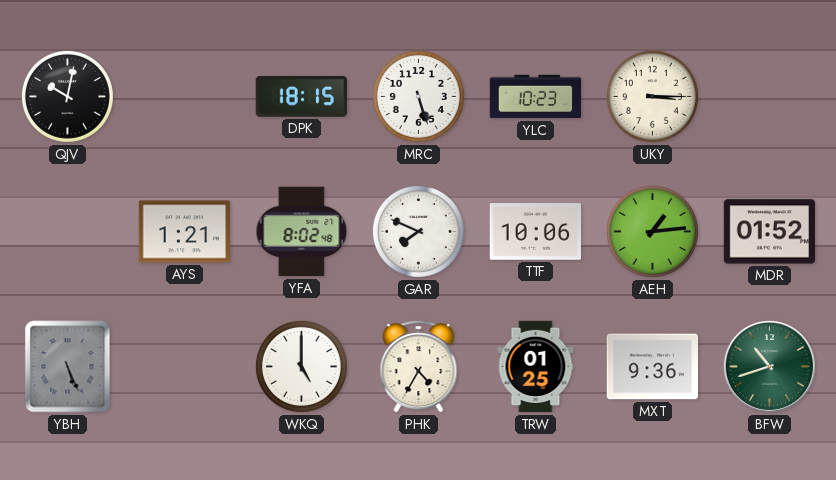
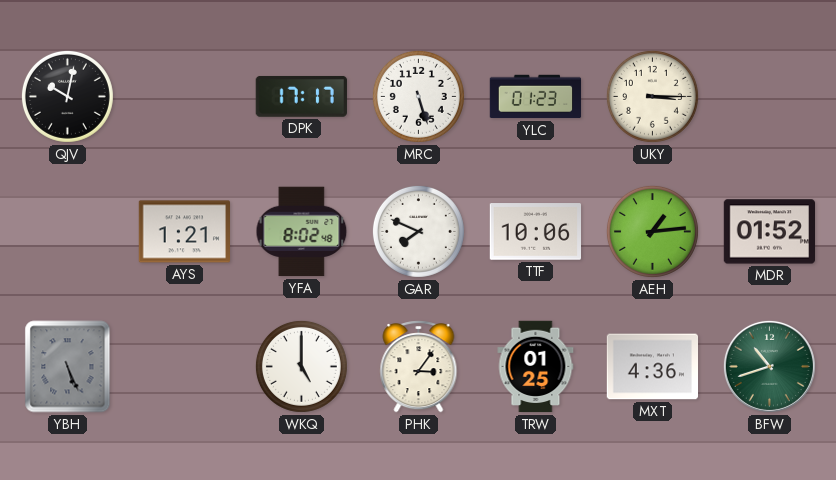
DPK: 18:15 -> 17:17 (301, 96)
YLC: 10:23 -> 01:23 (536, 97)
PHK: 4:35 -> 3:06 (419, 367)
MXT: 9:36 -> 4:36 (653, 367)
